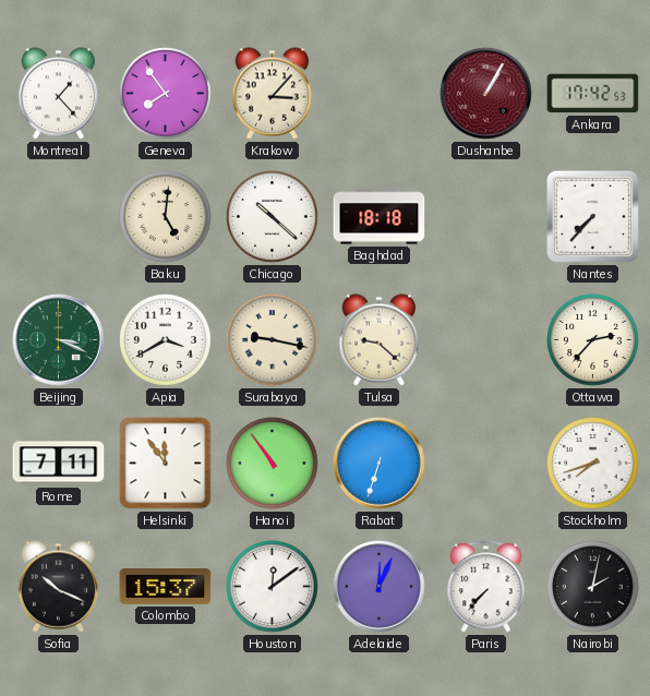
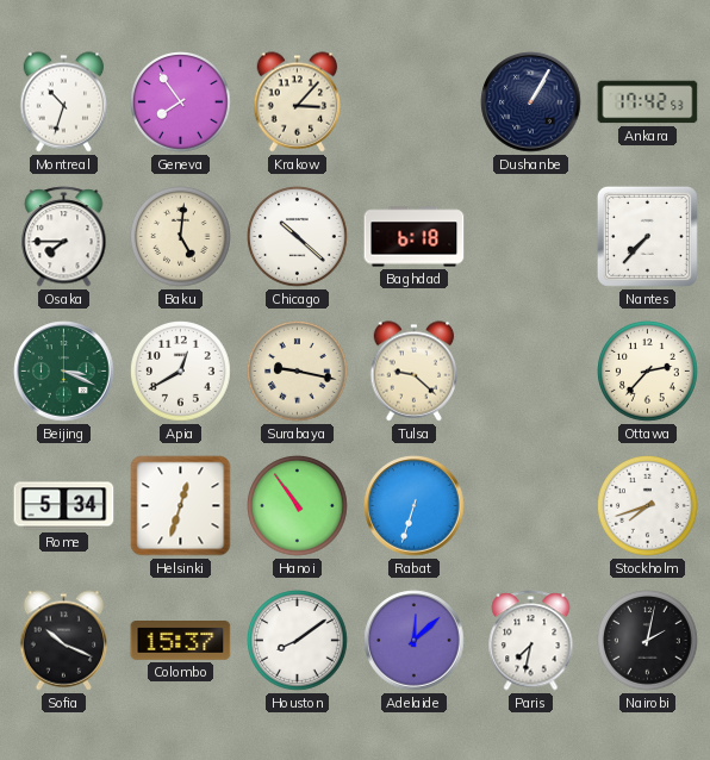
Montreal: 1:23 -> 10:33 (64, 102)
Dushanbe dial: burgundy -> navy (531, 102)
Osaka: none -> 7:45 (64, 237)
Baghdad: 18:18 -> 6:18 (415, 237)
Apia: 3:40 -> 12:40 (181, 372)
Rome: 7:11 -> 5:34 (64, 506)
Helsinki: 11:54 -> 12:33 (181, 506)
Houston: 12:09 -> 8:09 (298, 641)
Adelaide: 12:04 -> 12:08 (415, 641)
Paris: 7:37 -> 7:32 (531, 641)
